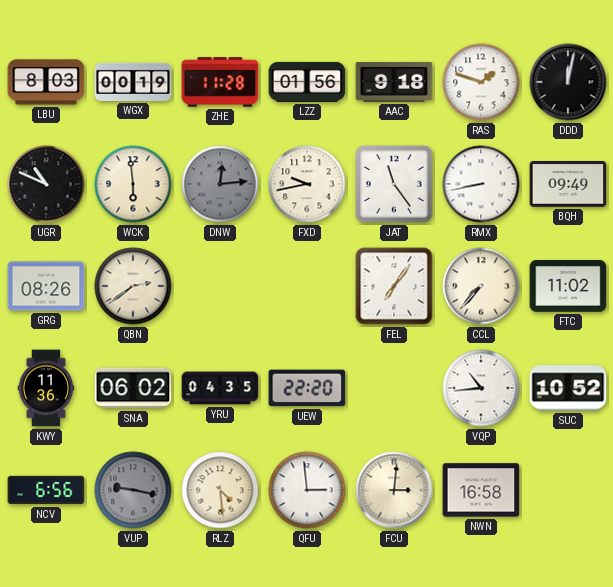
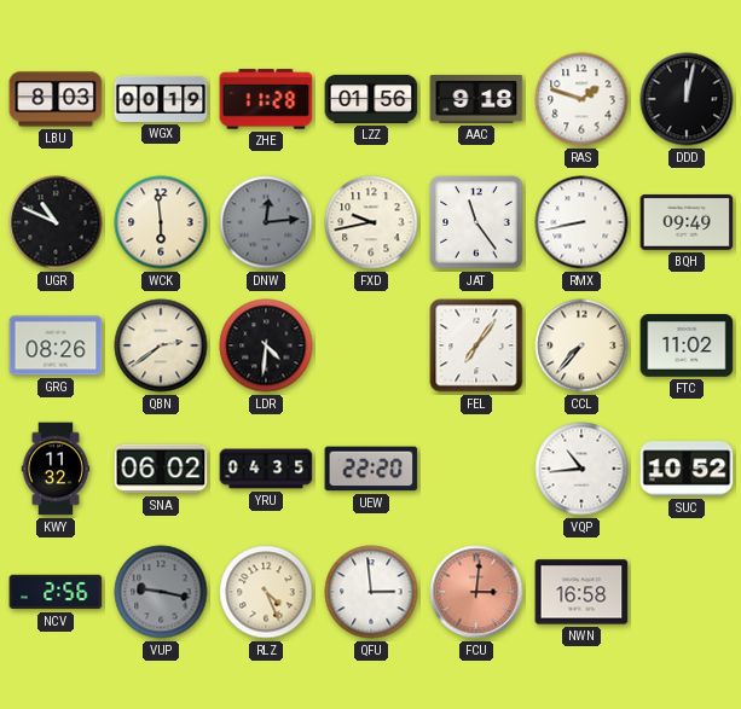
LDR: none -> 4:31 (266, 345)
KWY: 11:36 -> 11:32 (56, 469)
NCV: 6:56 -> 2:56 (56, 592)
RLZ: 4:29 -> 4:26 (266, 592)
FCU dial: cream -> salmon (476, 592)
